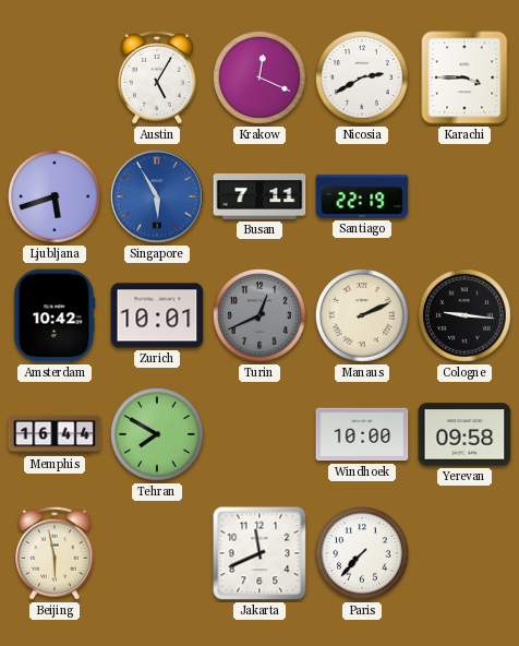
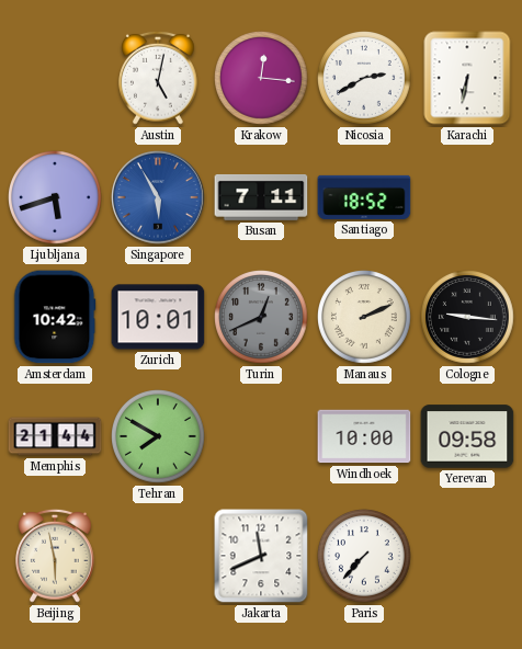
Austin: 5:05 -> 5:02 (159, 78)
Krakow: 12:19 -> 12:16 (262, 79)
Karachi: 3:45 -> 6:32 (467, 78)
Santiago: 22:19 -> 18:52 (364, 197)
Memphis: 16:44 -> 21:44 (55, 436)
